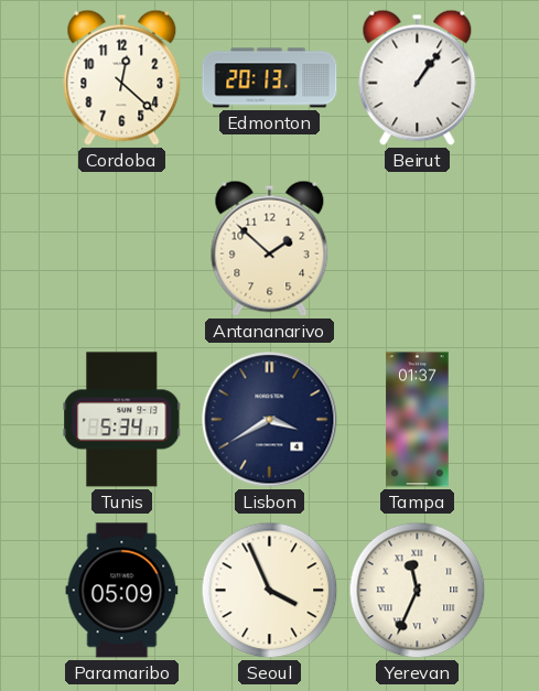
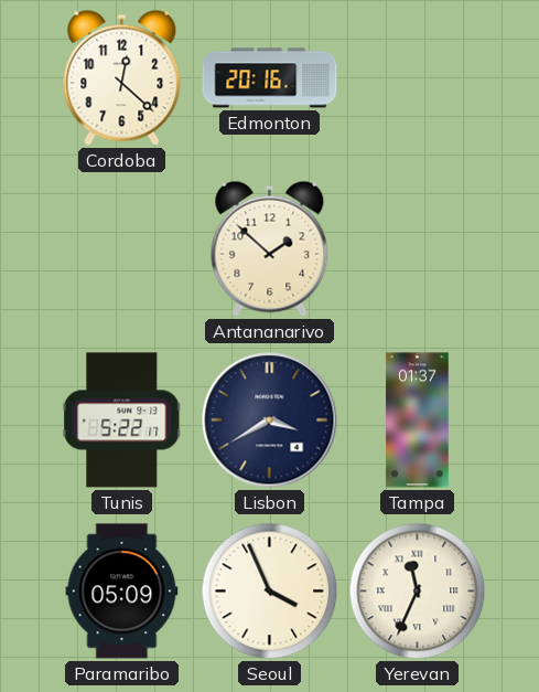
Edmonton: 20:13 -> 20:16 (270, 78)
Beirut: 1:06 -> none (418, 77)
Tunis: 5:34 -> 5:22 (122, 420)
